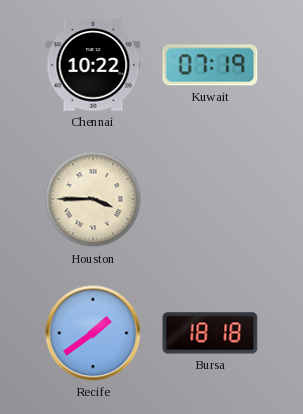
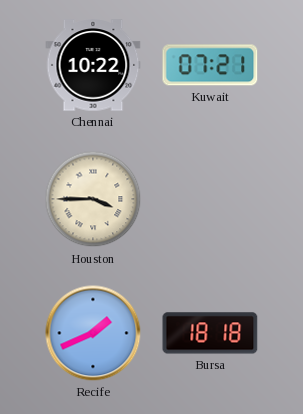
Kuwait: 07:19 -> 07:21 (210, 65)
Recife: 1:39 -> 1:41 (93, 333)
